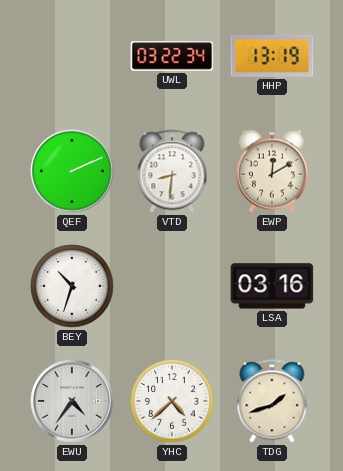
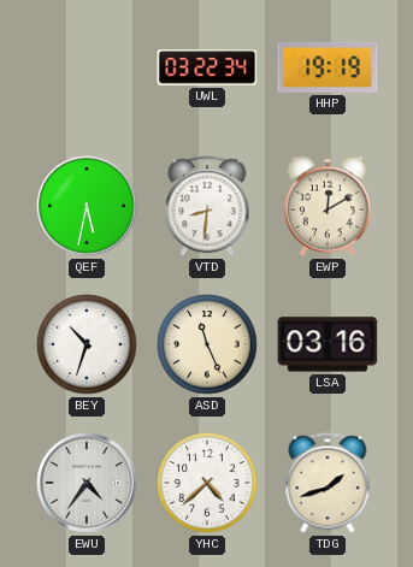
HHP: 13:19 -> 19:19 (328, 67)
QEF: 2:11 -> 5:32 (87, 206)
ASD: none -> 11:26 (207, 344)
